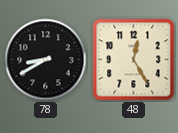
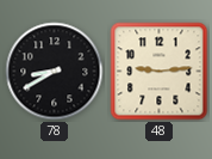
48: 12:25 -> 9:14 (160, 72)
